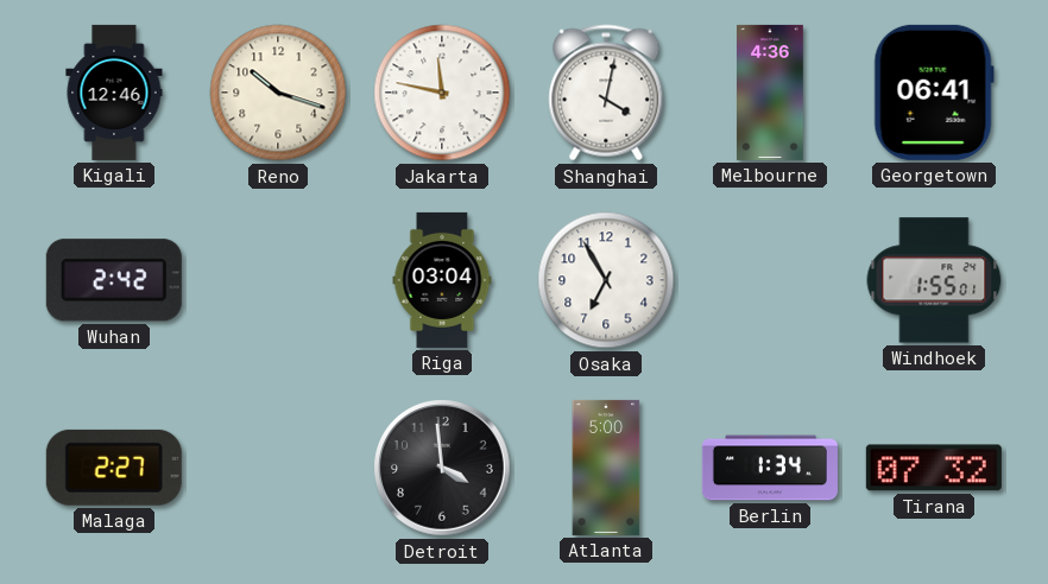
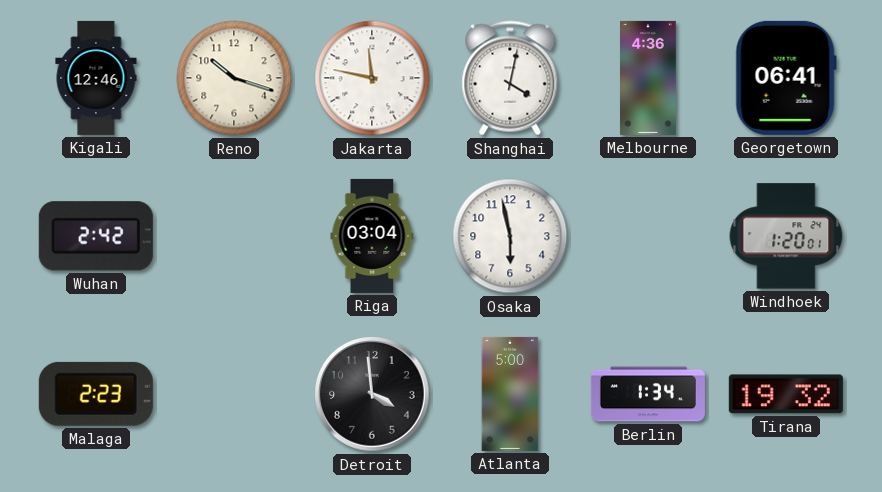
Osaka: 6:55 -> 5:58 (510, 236)
Windhoek: 1:55 -> 1:20 (786, 236)
Malaga: 2:27 -> 2:23 (96, 394)
Tirana: 07:32 -> 19:32 (786, 394)
